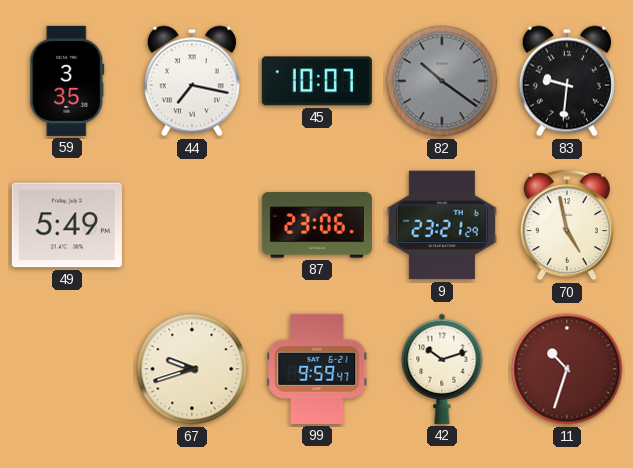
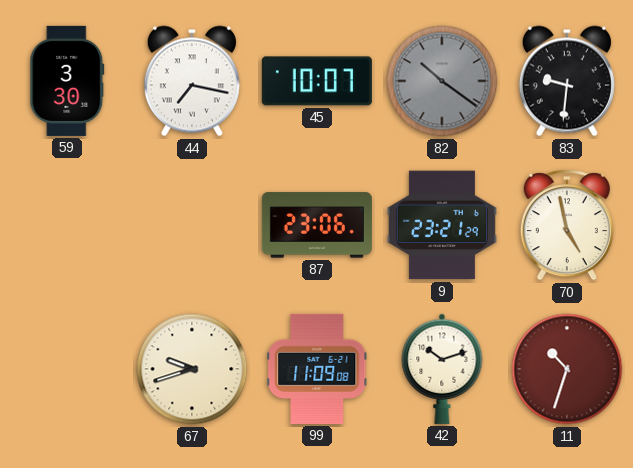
59: 3:35 -> 3:30 (67, 81)
49: 5:49 -> none (67, 225)
99: 9:59 -> 11:09 (317, 369)
